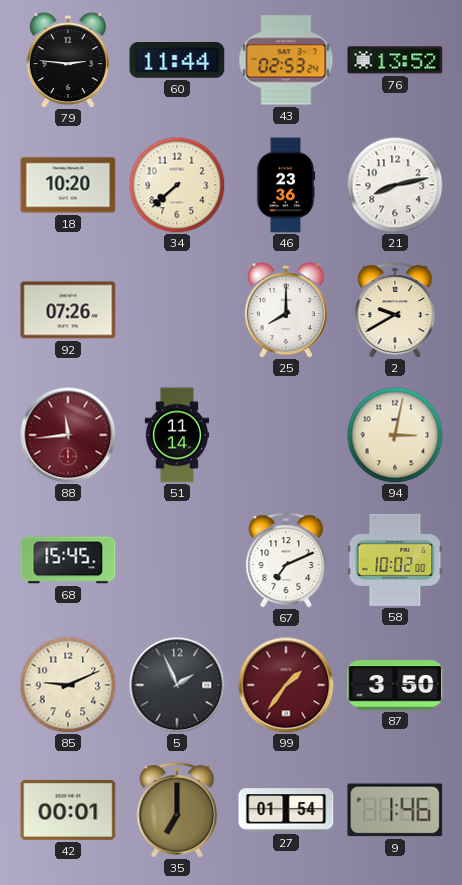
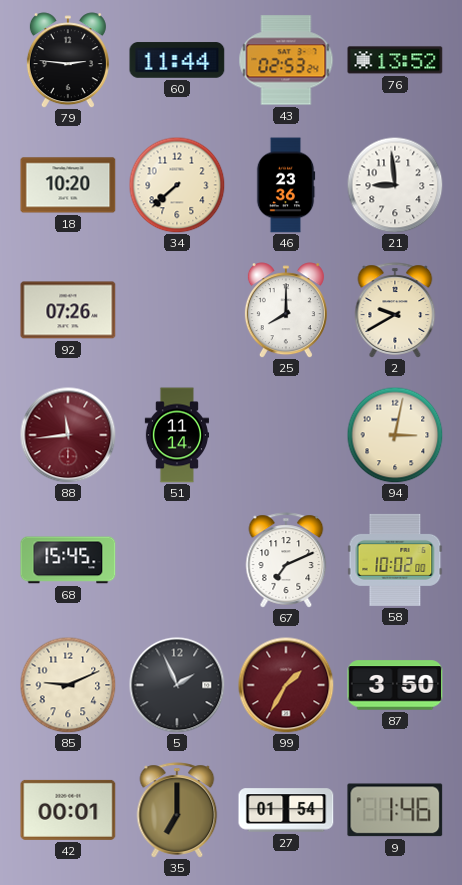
21: 8:13 -> 8:59 (395, 185)
99: 1:36 -> 1:35 (286, 685)
